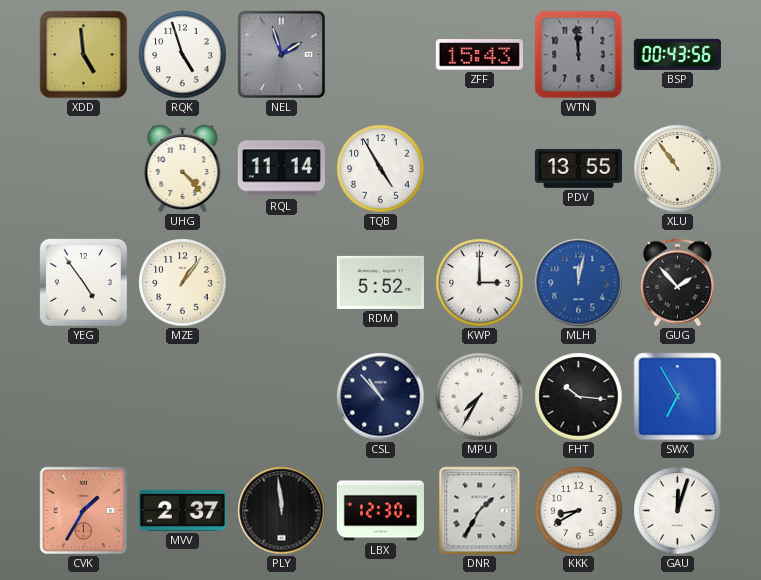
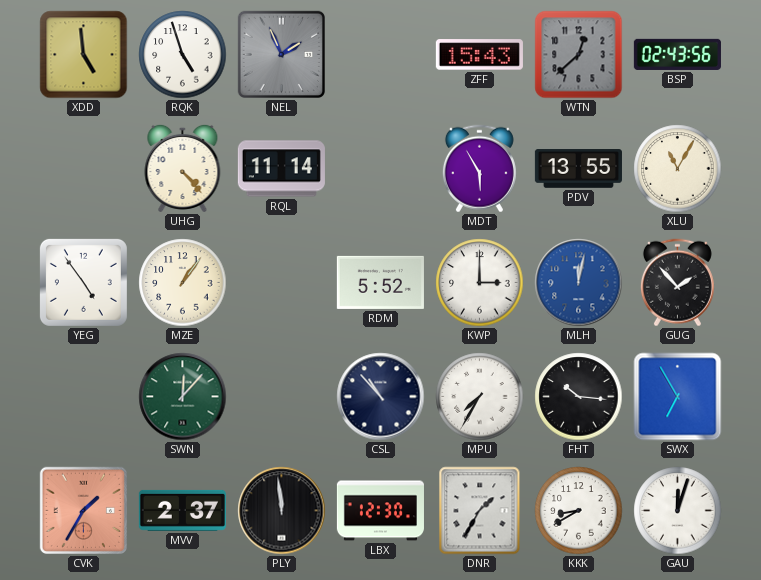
NEL: 1:57 -> 1:56 (281, 54)
WTN: 11:59 -> 12:38 (579, 55)
BSP: 00:43 -> 02:43 (677, 54)
TQB: 4:55 -> none (381, 169)
MDT: none -> 5:55 (479, 169)
XLU: 10:54 -> 11:05 (678, 169)
SWN: none -> 12:07 (183, 397)
